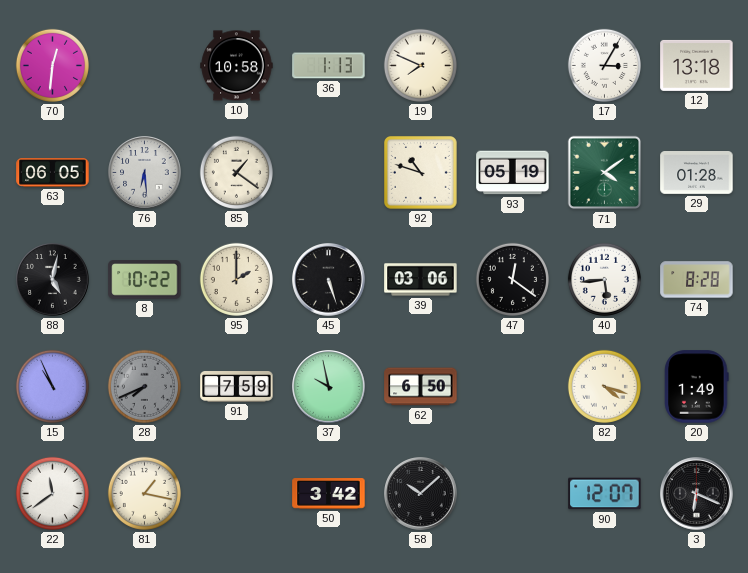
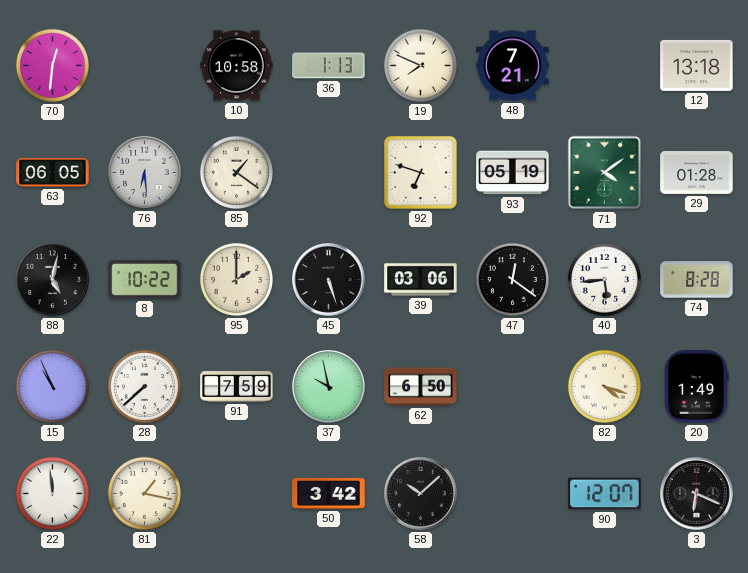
48: none -> 7:21 (513, 66)
17: 3:05 -> none (604, 65)
92: 10:48 -> 6:48 (421, 173)
28: 7:41 -> 7:38 (144, 386)
28 dial: grey -> white (144, 386)
22: 11:39 -> 11:59 (52, 493)
